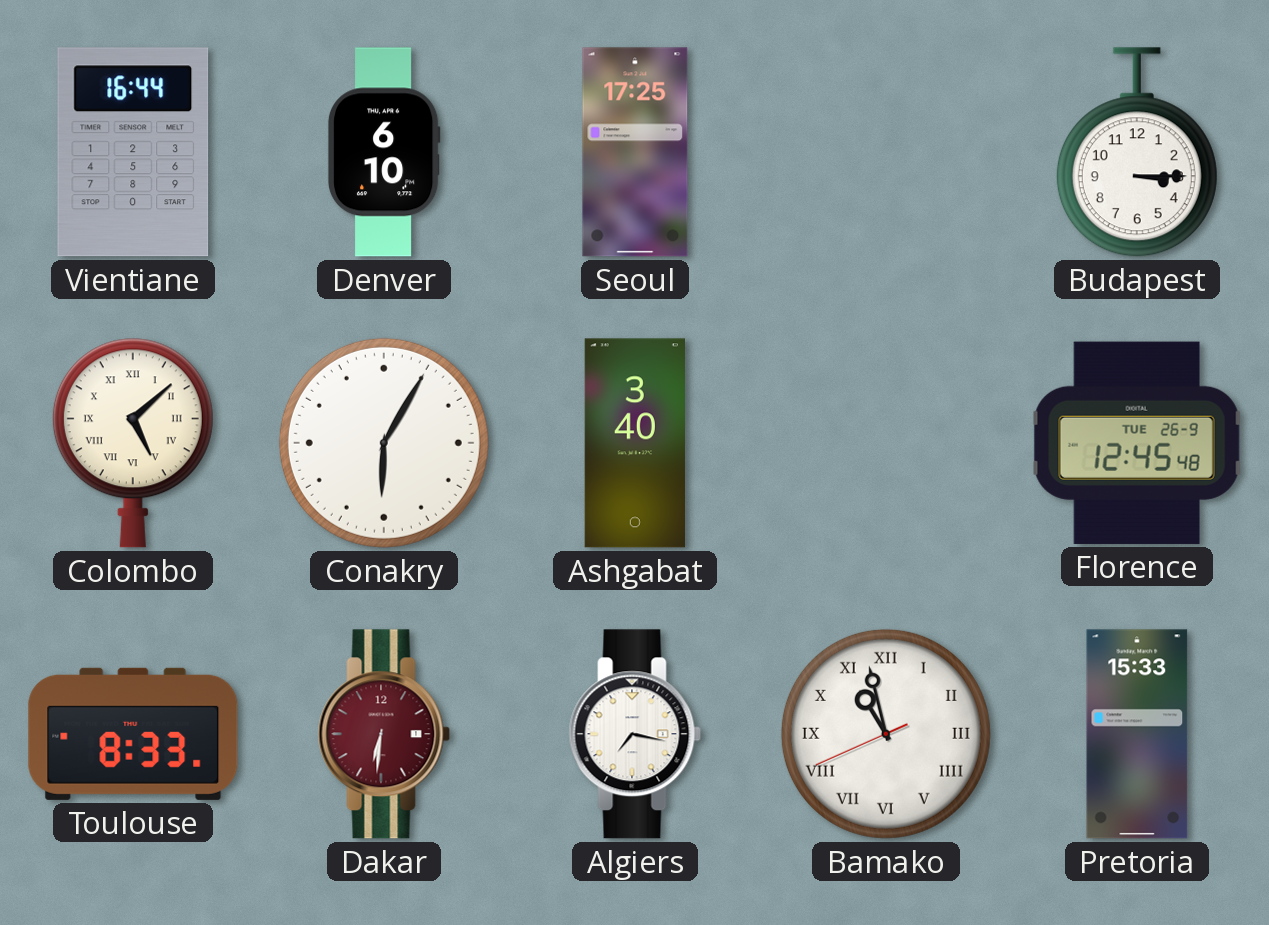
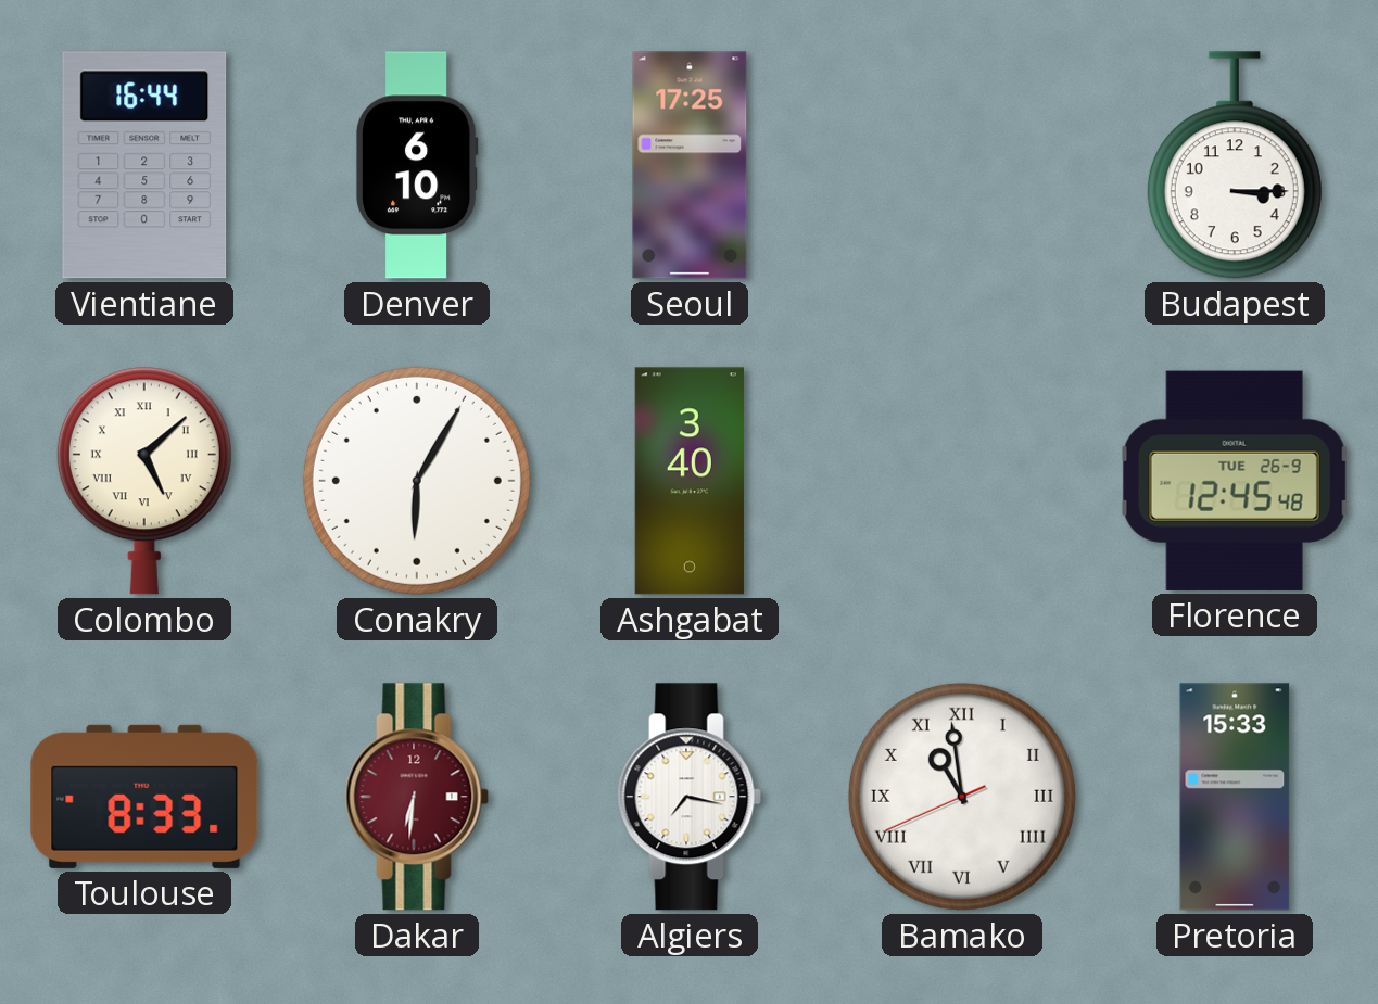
Bamako: 10:57 -> 10:58 (962, 797)
